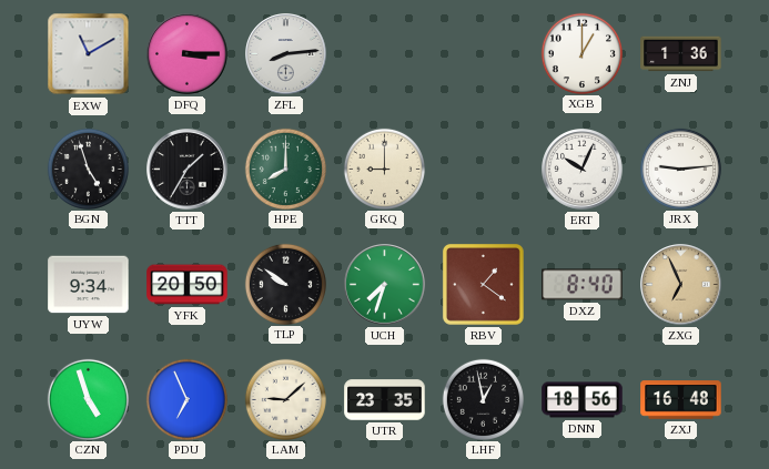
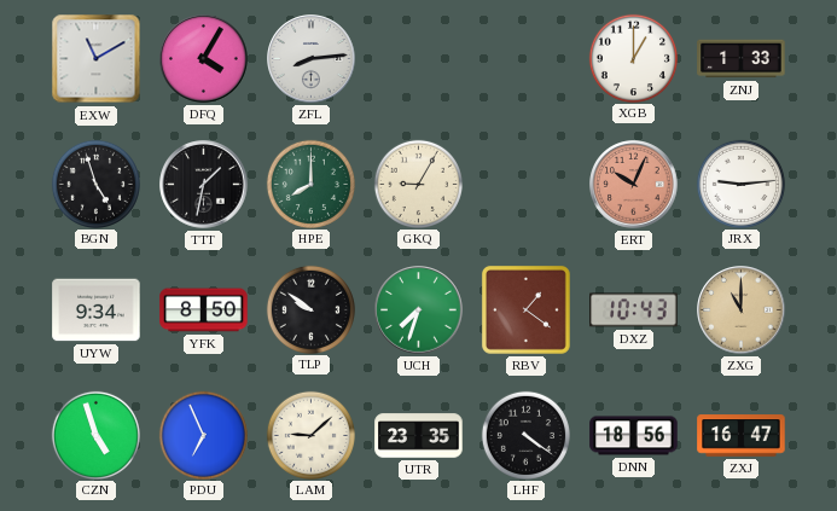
DFQ: 3:15 -> 4:05 (204, 59)
ZNJ: 1:36 -> 1:33 (742, 59)
TTT: 1:35 -> 1:32 (204, 185)
GKQ: 9:00 -> 9:05 (418, 184)
ERT dial: white -> salmon (634, 185)
YFK: 20:50 -> 8:50 (204, 310)
DXZ: 8:40 -> 10:43 (634, 310)
ZXG: 6:56 -> 11:00 (742, 310)
LHF: 12:58 -> 4:21 (525, 435)
ZXJ: 16:48 -> 16:47 (742, 436)
